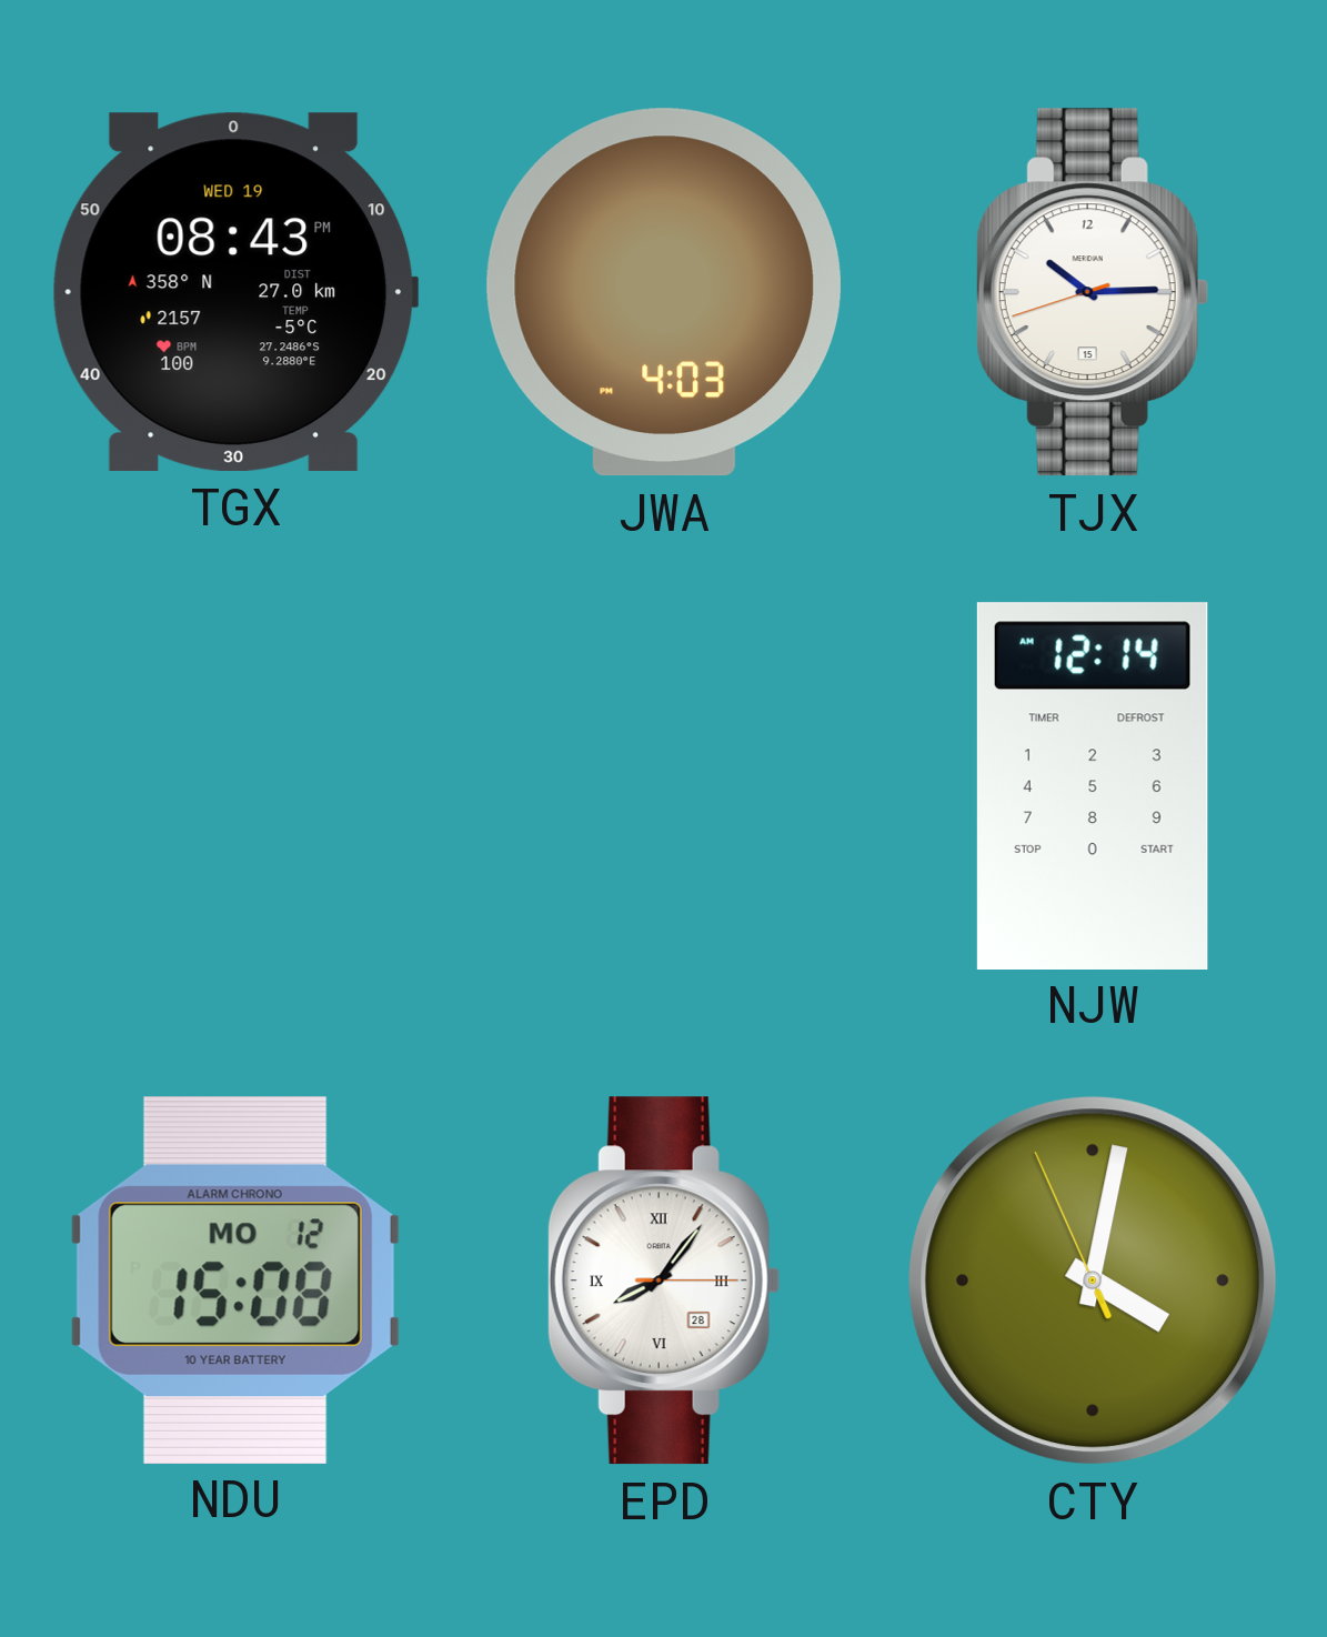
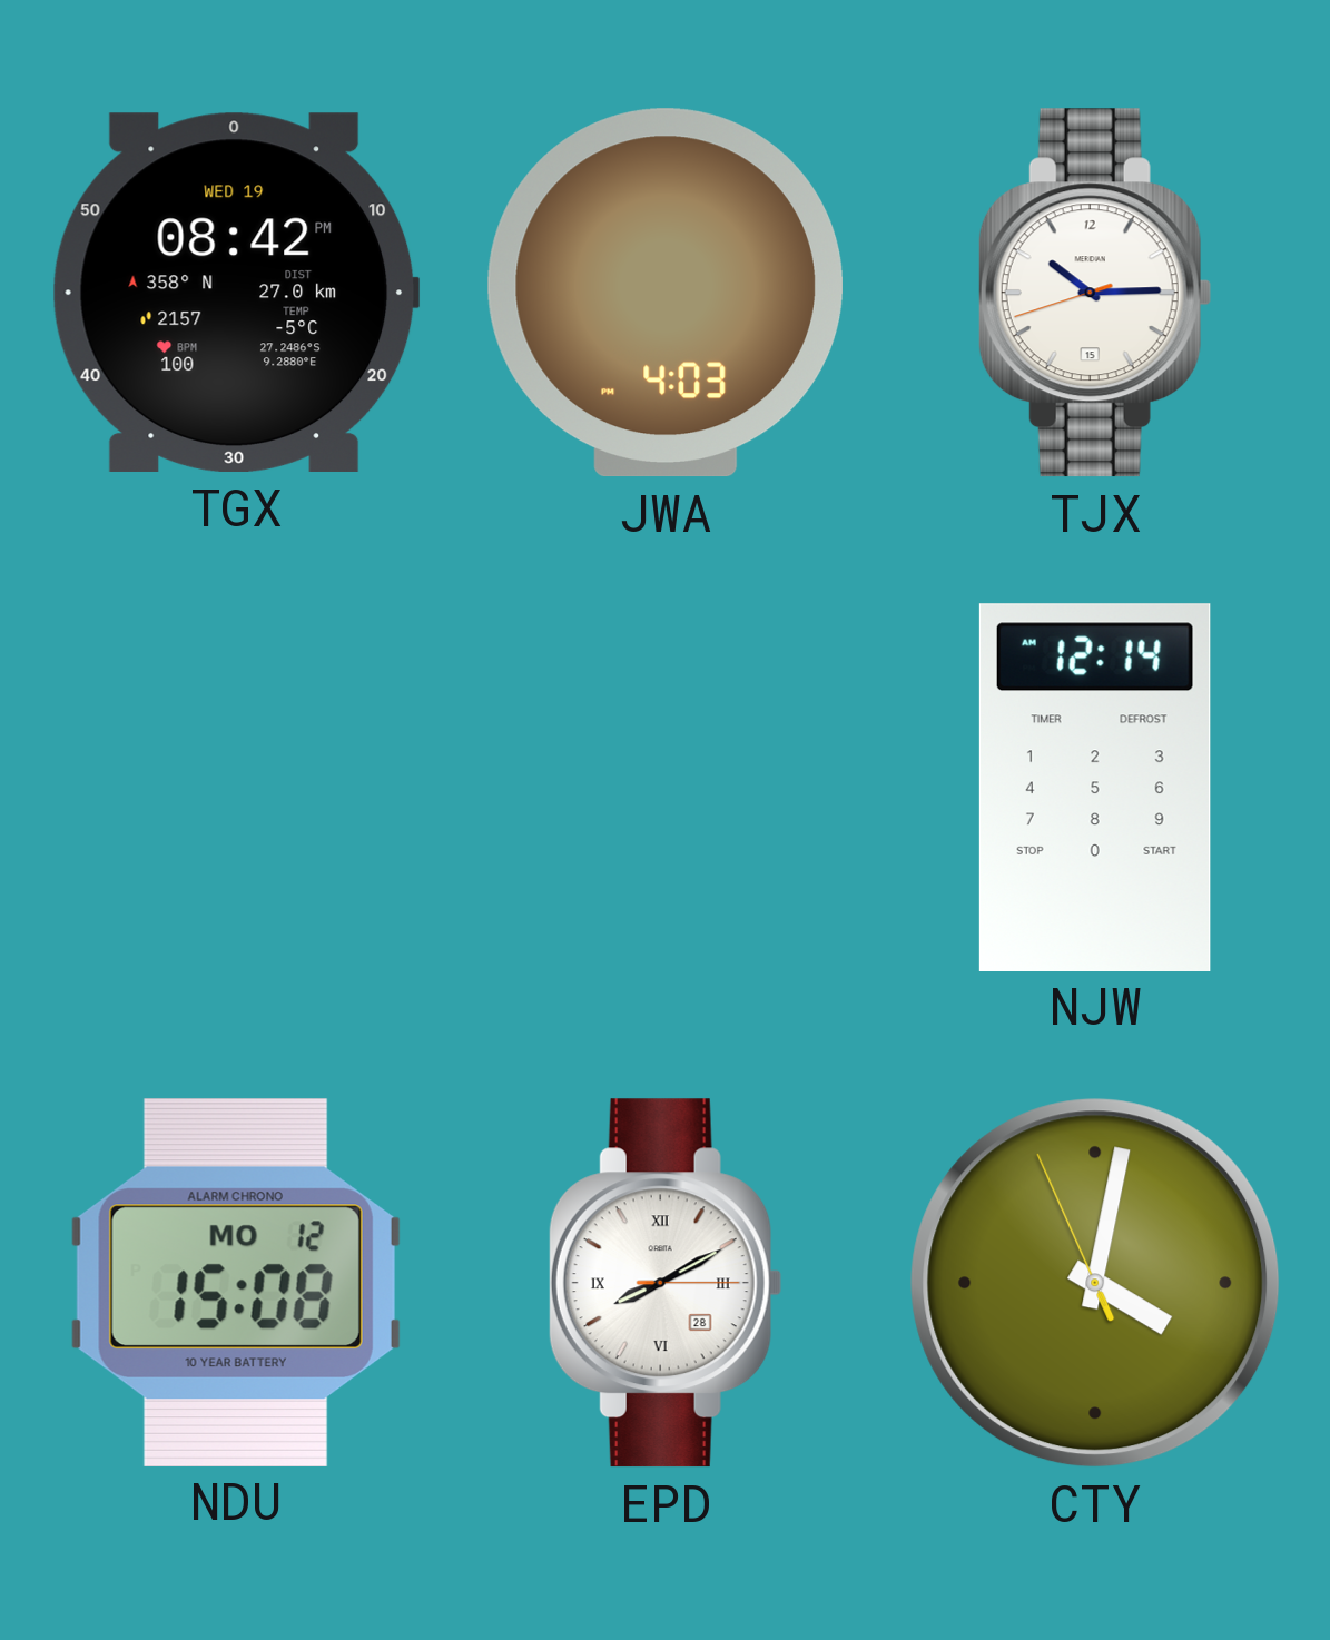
TGX: 08:43 -> 08:42 (236, 293)
EPD: 8:06 -> 8:10 (666, 1283)
